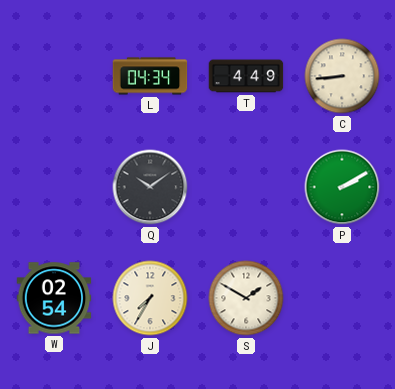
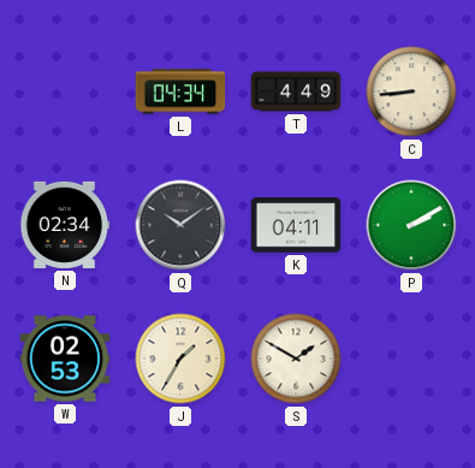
N: none -> 02:34 (65, 225)
K: none -> 04:11 (296, 225)
W: 02:54 -> 02:53 (65, 359)
J: 7:35 -> 1:35 (180, 359)
